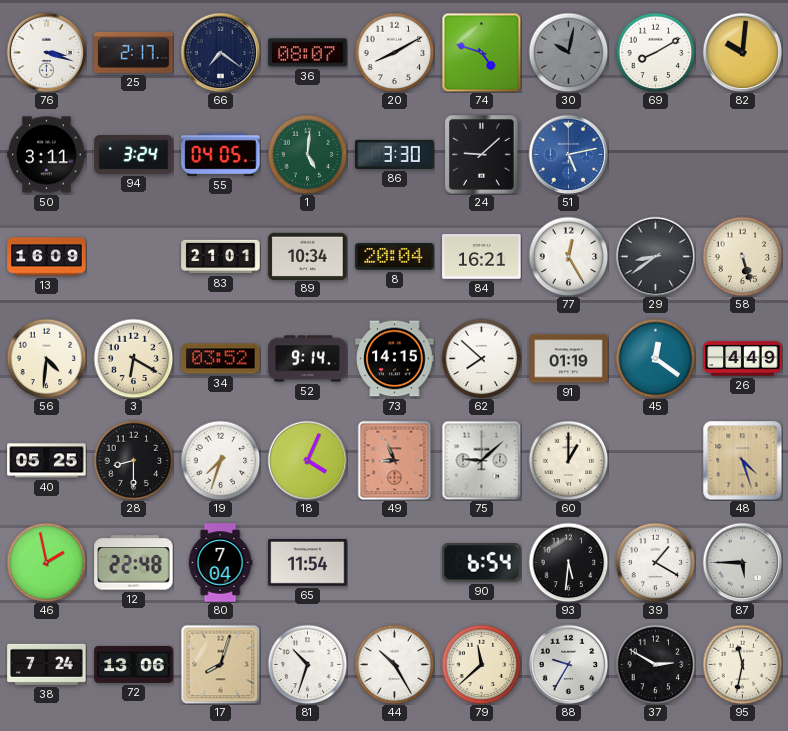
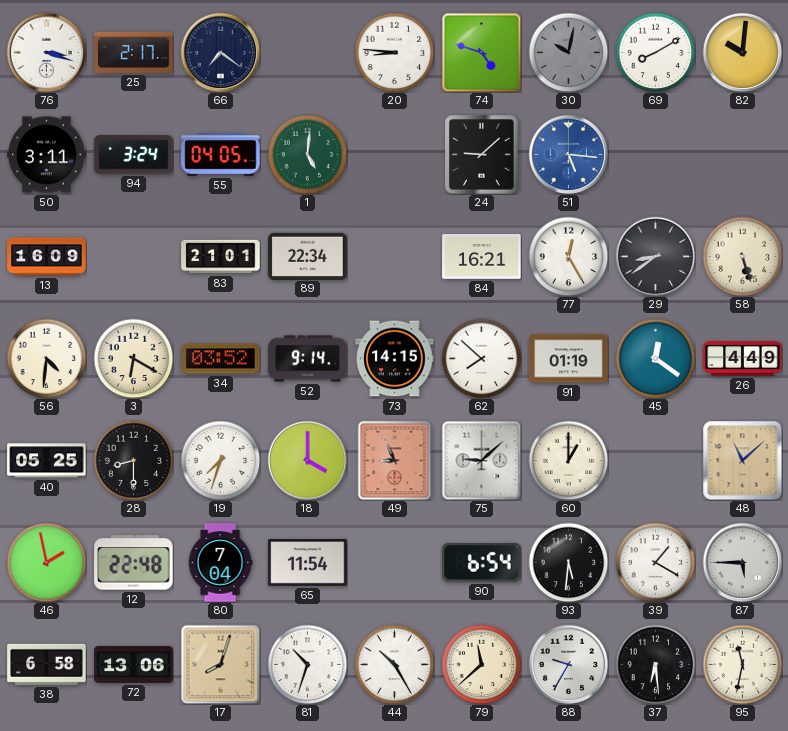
36: 08:07 -> none (308, 53)
20: 8:10 -> 8:46 (394, 52)
86: 3:30 -> none (395, 154)
51: 5:13 -> 5:16 (568, 154)
89: 10:34 -> 22:34 (308, 256)
8: 20:04 -> none (395, 257)
18: 4:04 -> 4:00 (307, 460)
48: 4:27 -> 11:08 (742, 460)
38: 7:24 -> 6:58 (47, 664)
37: 2:50 -> 6:29 (655, 664)
